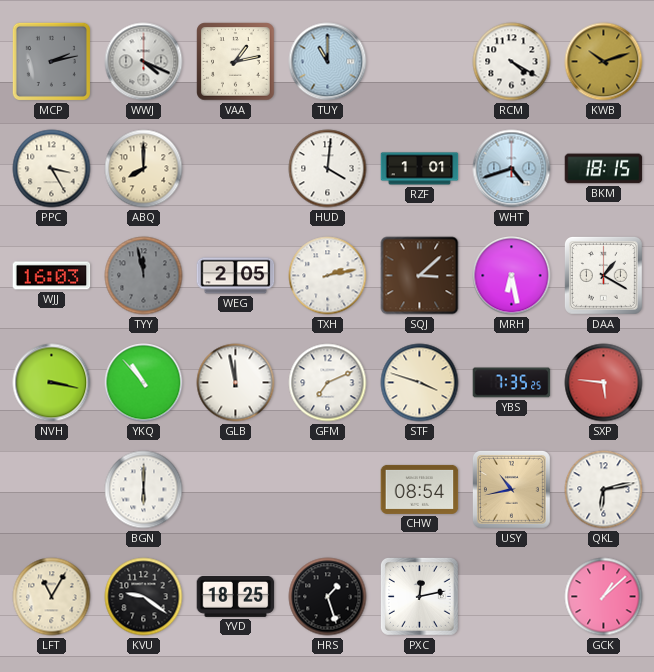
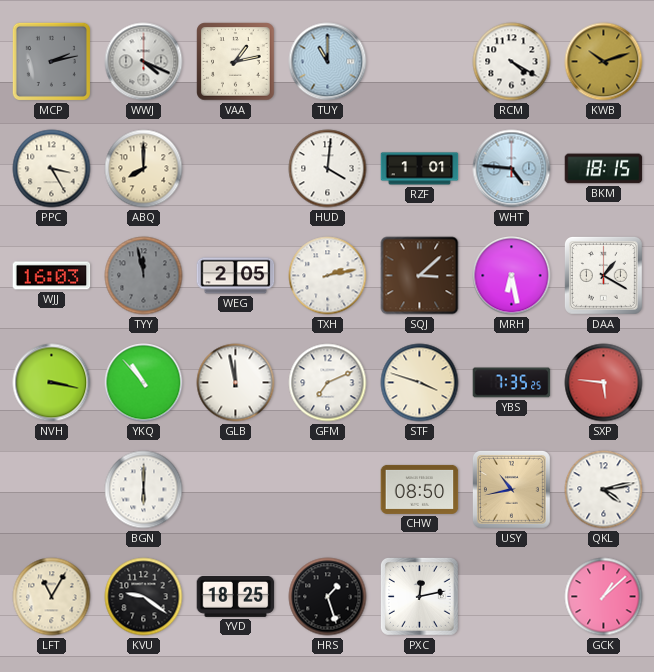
WHT: 4:42 -> 4:46 (512, 169)
CHW: 08:54 -> 08:50 (420, 489)
QKL: 6:13 -> 4:13 (604, 490)
